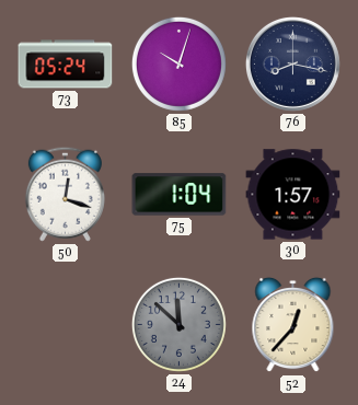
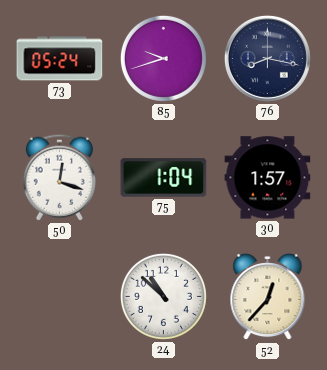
85: 10:03 -> 9:42 (163, 58)
24: 11:52 -> 10:52 (163, 296)
24 dial: grey -> white (163, 296)
